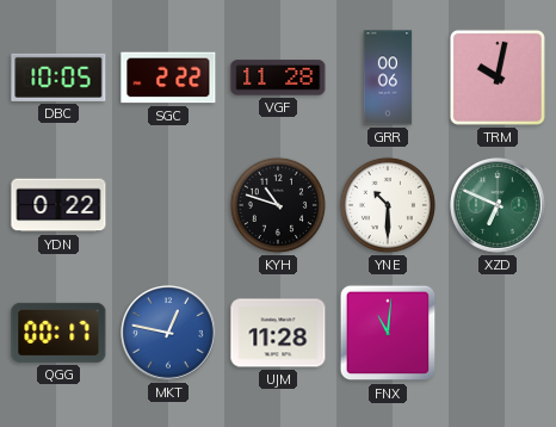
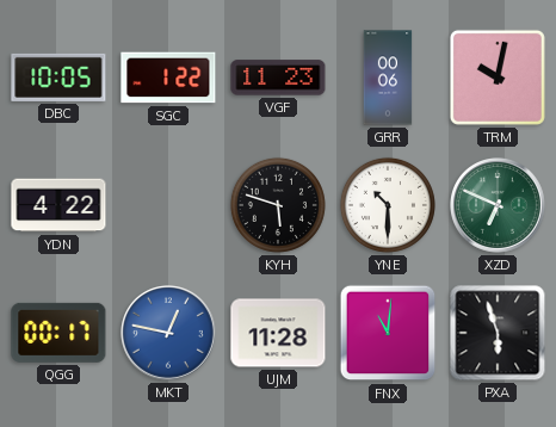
SGC: 2:22 -> 1:22 (168, 78)
VGF: 11:28 -> 11:23 (278, 78)
YDN: 0:22 -> 4:22 (58, 205)
KYH: 10:48 -> 5:48 (278, 205)
PXA: none -> 5:57 (498, 333)
